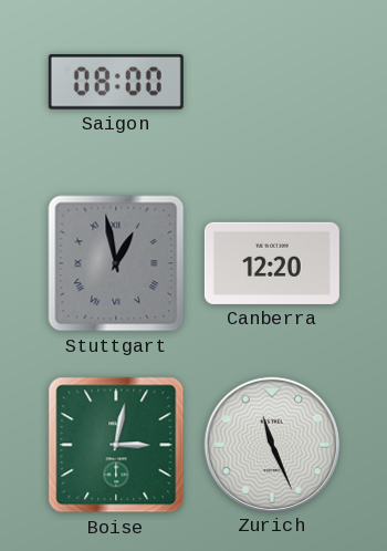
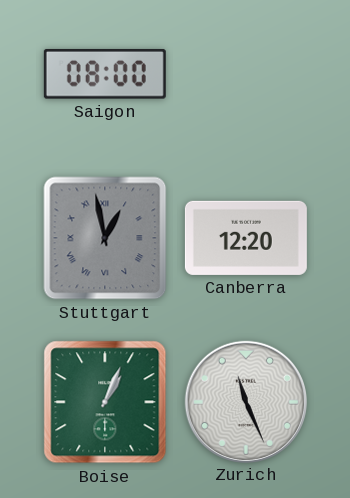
Boise: 3:02 -> 1:04 (105, 402)
